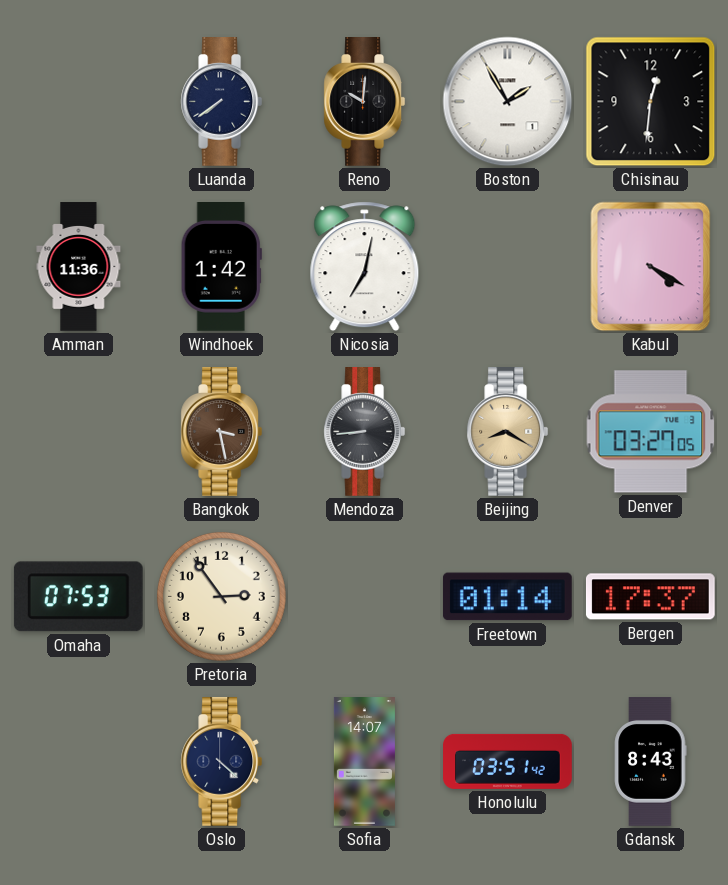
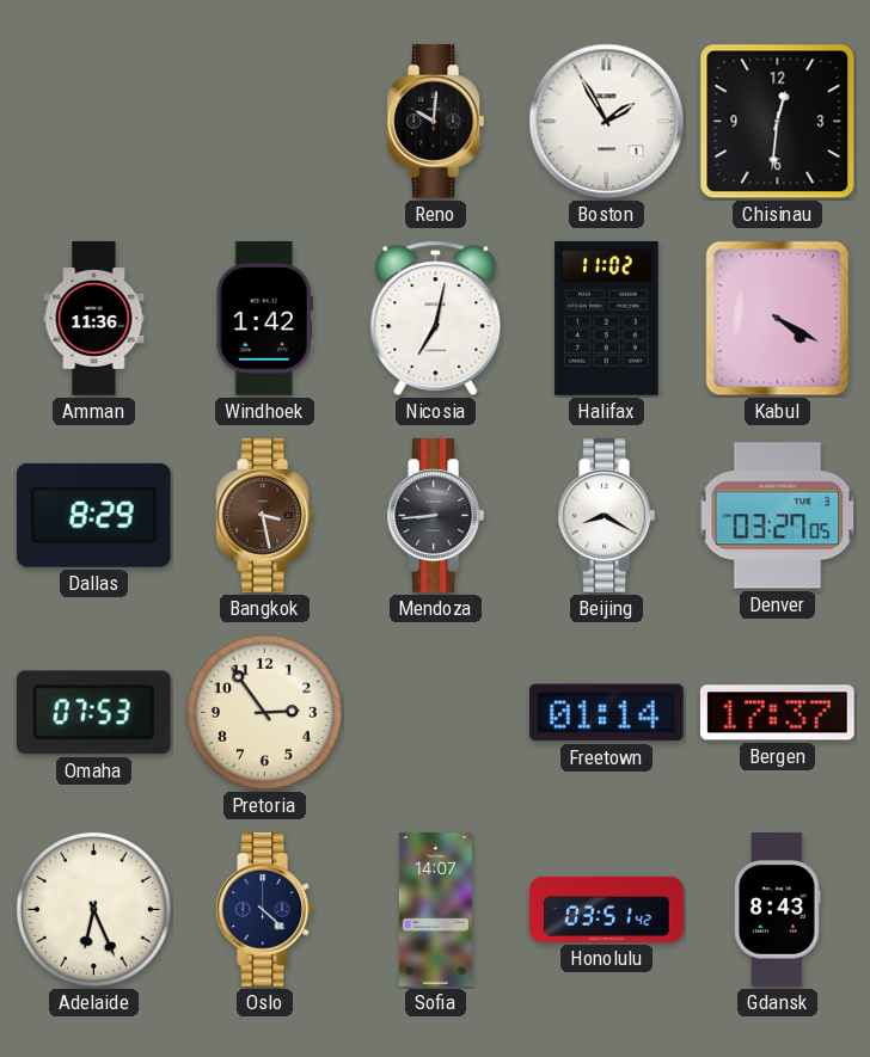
Luanda: 7:39 -> none (222, 102)
Halifax: none -> 11:02 (607, 319)
Dallas: none -> 8:29 (93, 515)
Beijing dial: champagne -> white (607, 516)
Adelaide: none -> 6:26 (93, 909)
